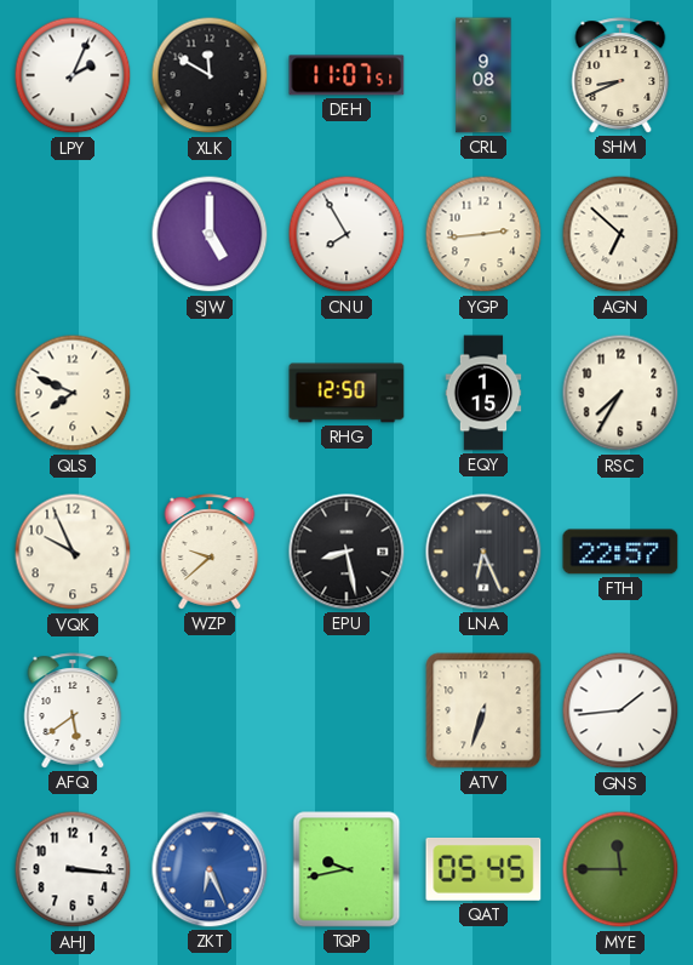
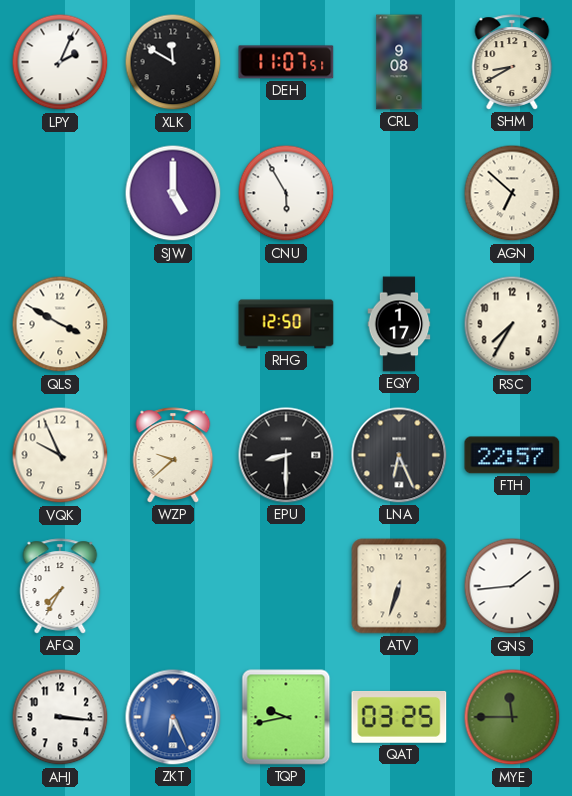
SHM: 8:41 -> 8:40 (512, 62)
CNU: 7:55 -> 5:55 (286, 193)
YGP: 2:44 -> none (483, 234)
QLS: 7:49 -> 3:50 (60, 324)
EQY: 1:15 -> 1:17 (399, 324)
EPU: 8:28 -> 8:30 (286, 455)
AFQ: 5:39 -> 7:35 (60, 586)
QAT: 05:45 -> 03:25 (399, 717)
